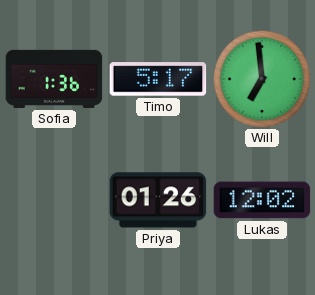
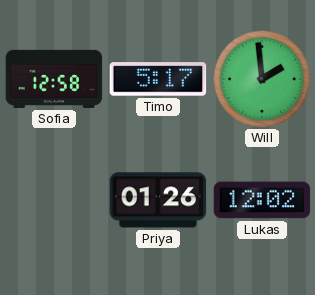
Sofia: 1:36 -> 12:58 (54, 79)
Will: 6:59 -> 1:59 (262, 79)
